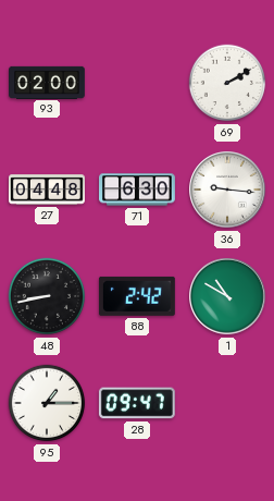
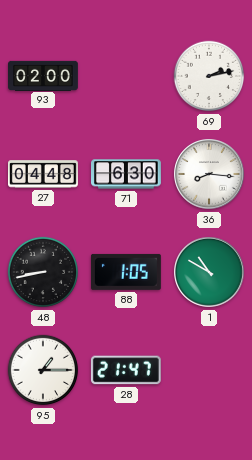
69: 2:10 -> 2:13 (209, 76)
36: 9:16 -> 8:16 (209, 174)
88: 2:42 -> 1:05 (126, 272)
28: 09:47 -> 21:47 (126, 370)
